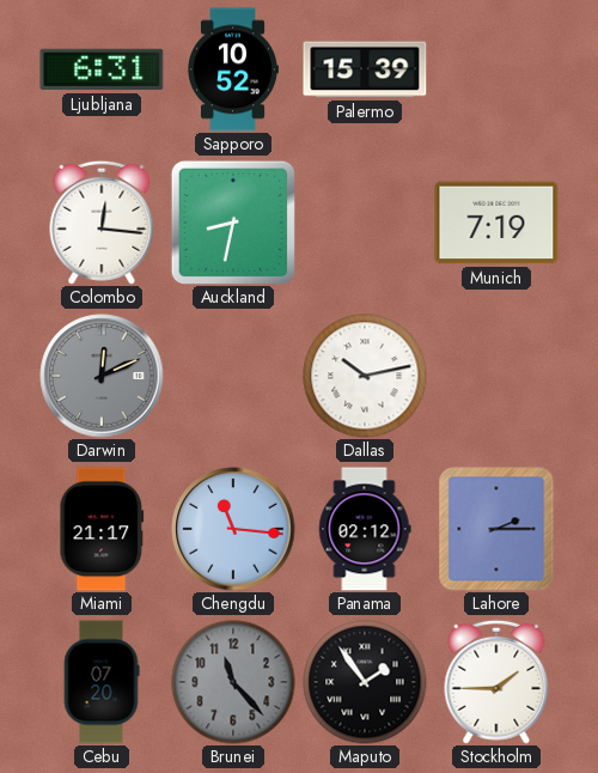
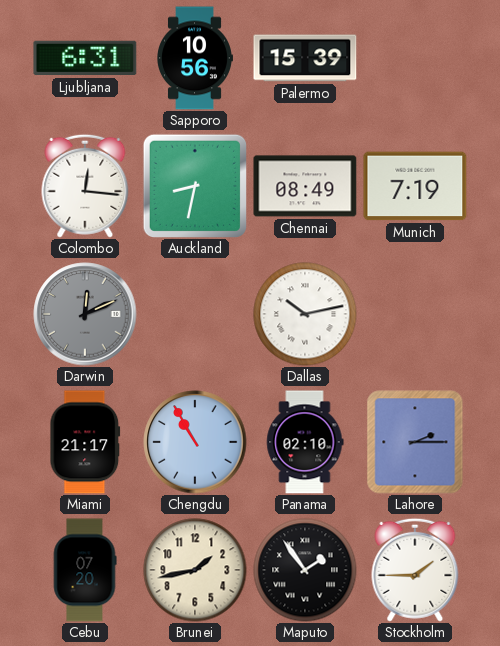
Sapporo: 10:52 -> 10:56 (195, 58)
Chennai: none -> 08:49 (305, 186)
Chengdu: 11:16 -> 10:55 (195, 442)
Panama: 02:12 -> 02:10 (305, 442)
Brunei: 11:23 -> 1:43 (195, 570)
Brunei dial: grey -> cream (195, 570)
